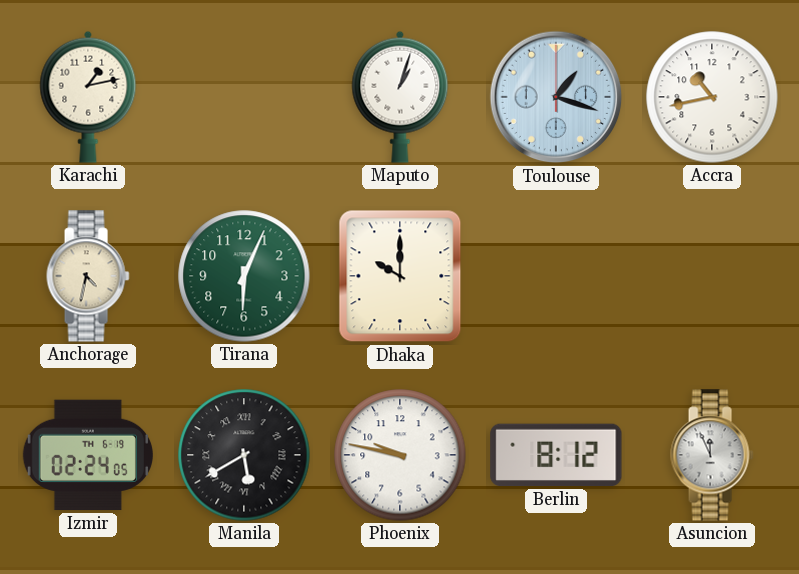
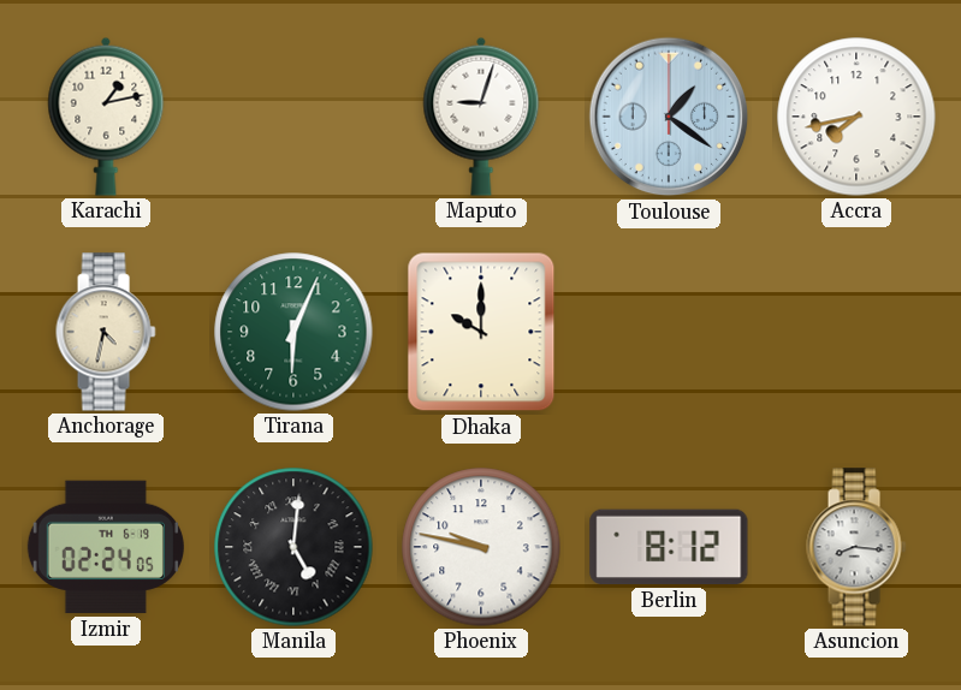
Maputo: 1:03 -> 9:03 (481, 117)
Toulouse: 1:18 -> 1:21 (669, 117)
Accra: 10:43 -> 7:43 (856, 117)
Manila: 5:40 -> 5:01 (293, 547)
Asuncion: 11:56 -> 8:16 (856, 547)
